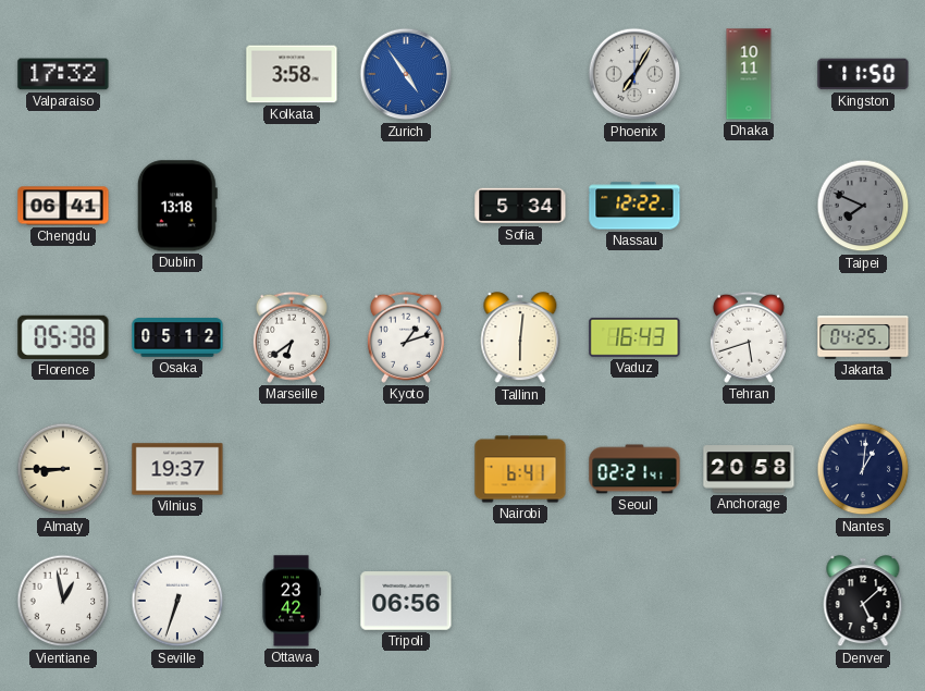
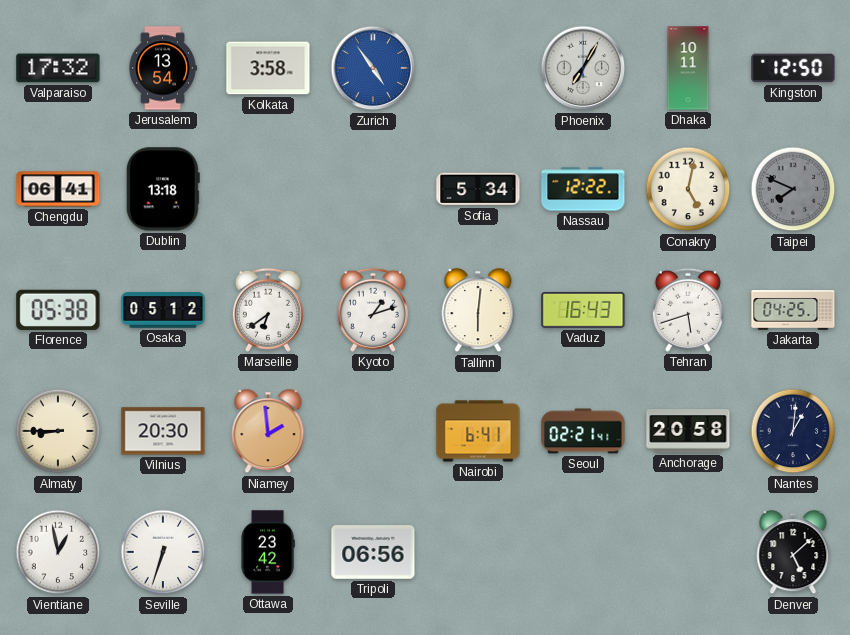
Jerusalem: none -> 13:54 (163, 68)
Kingston: 11:50 -> 12:50 (793, 68)
Conakry: none -> 5:02 (688, 189)
Vilnius: 19:37 -> 20:30 (163, 431)
Niamey: none -> 1:59 (268, 432)
